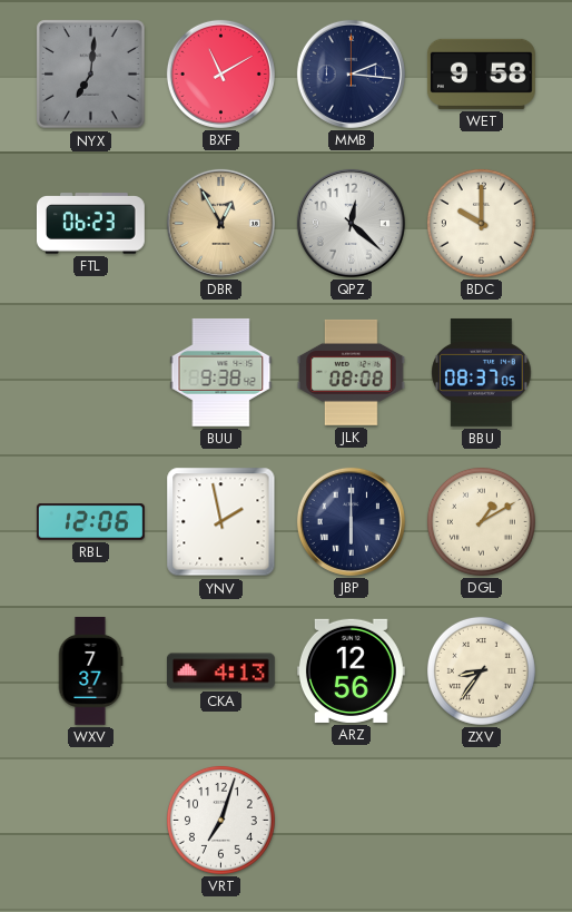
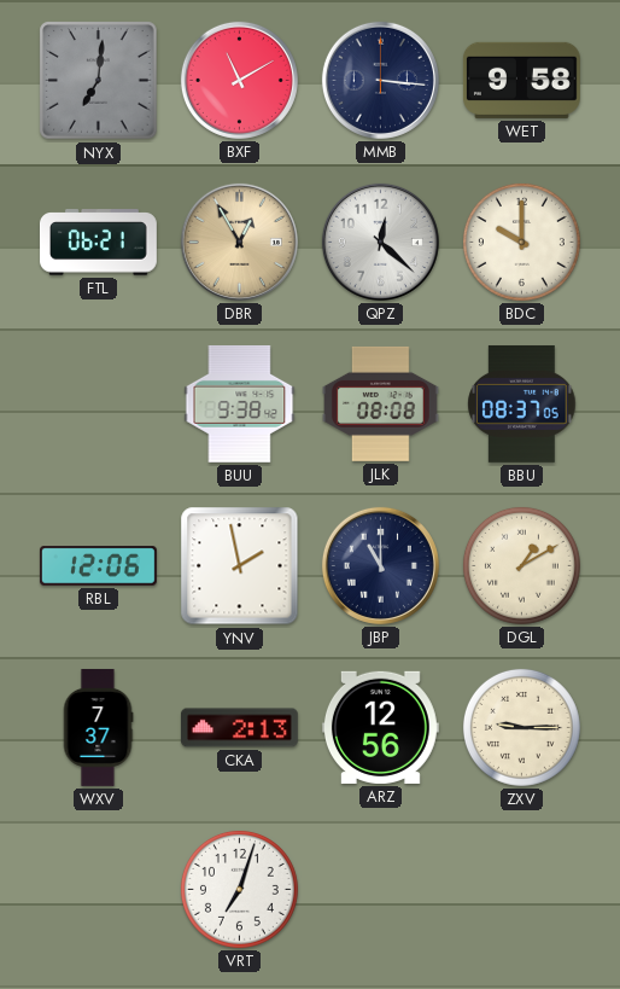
MMB: 2:16 -> 3:16 (380, 80)
FTL: 06:23 -> 06:21 (98, 243)
JBP: 6:00 -> 11:00 (380, 565)
CKA: 4:13 -> 2:13 (239, 728)
ZXV: 8:36 -> 9:15 (521, 727)
